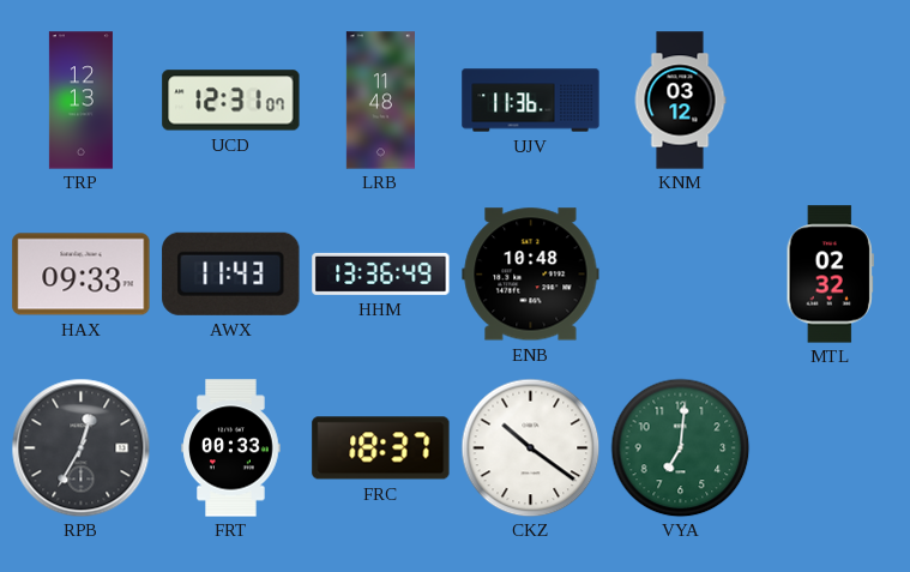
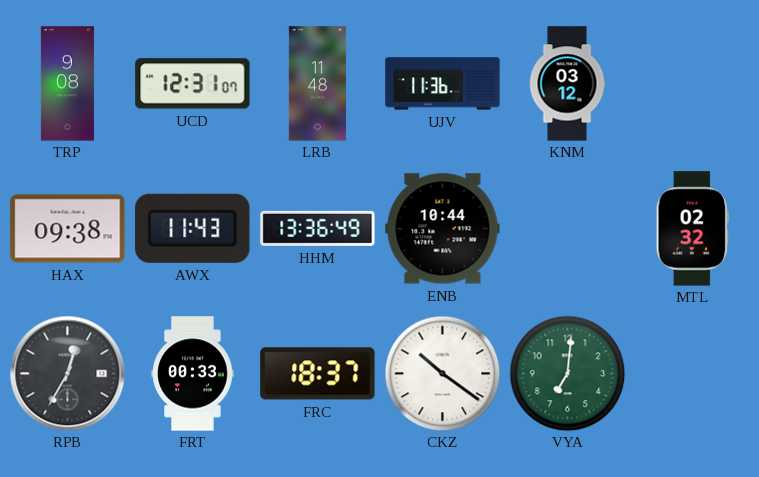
TRP: 12:13 -> 9:08 (67, 84)
HAX: 09:33 -> 09:38 (68, 229)
ENB: 10:48 -> 10:44 (443, 229)
